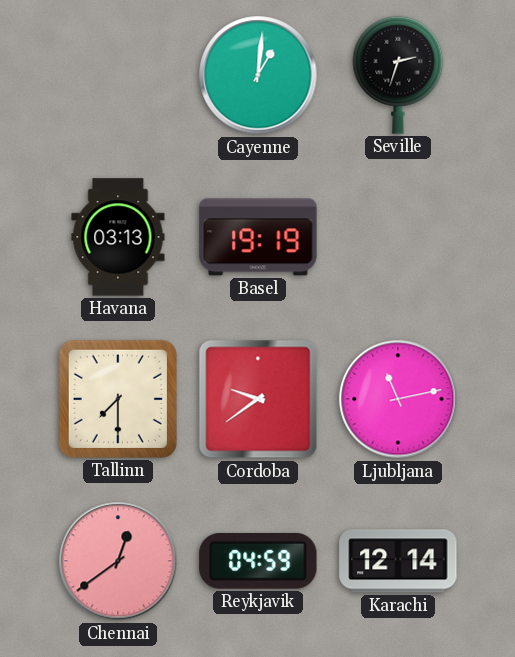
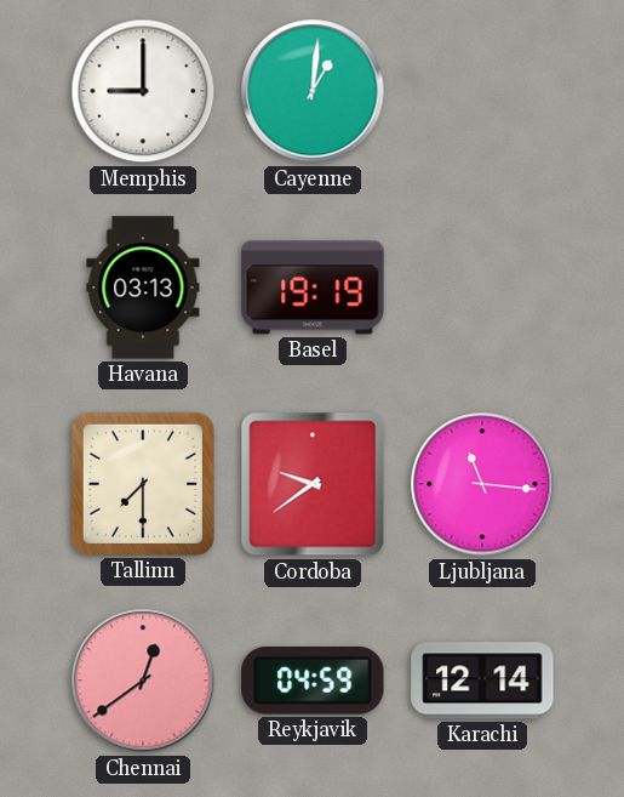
Memphis: none -> 9:00 (143, 91)
Seville: 2:33 -> none (398, 75)
Ljubljana: 11:13 -> 11:16 (482, 484)
